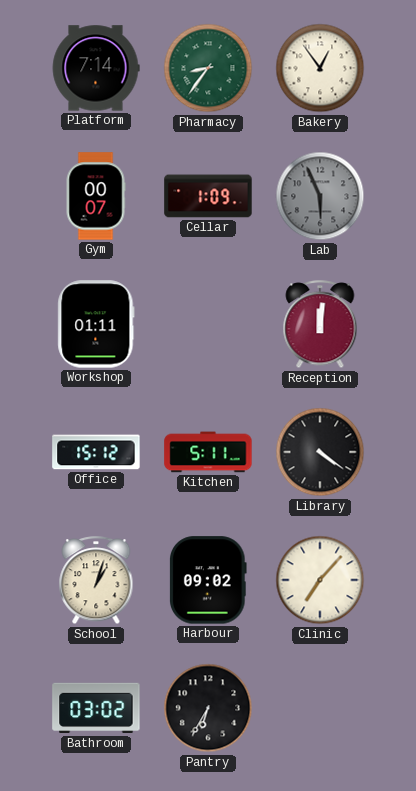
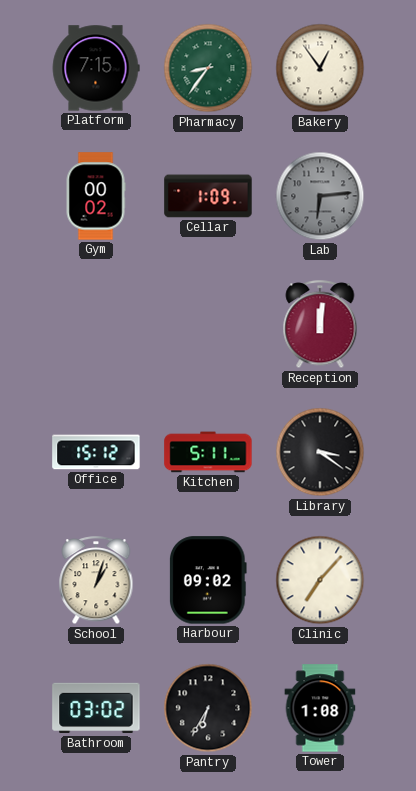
Platform: 7:14 -> 7:15 (96, 68)
Gym: 00:07 -> 00:02 (96, 196)
Lab: 5:56 -> 6:14 (320, 196)
Workshop: 01:11 -> none (96, 324)
Library: 4:21 -> 3:21 (320, 452)
Tower: none -> 1:08 (320, 708)
